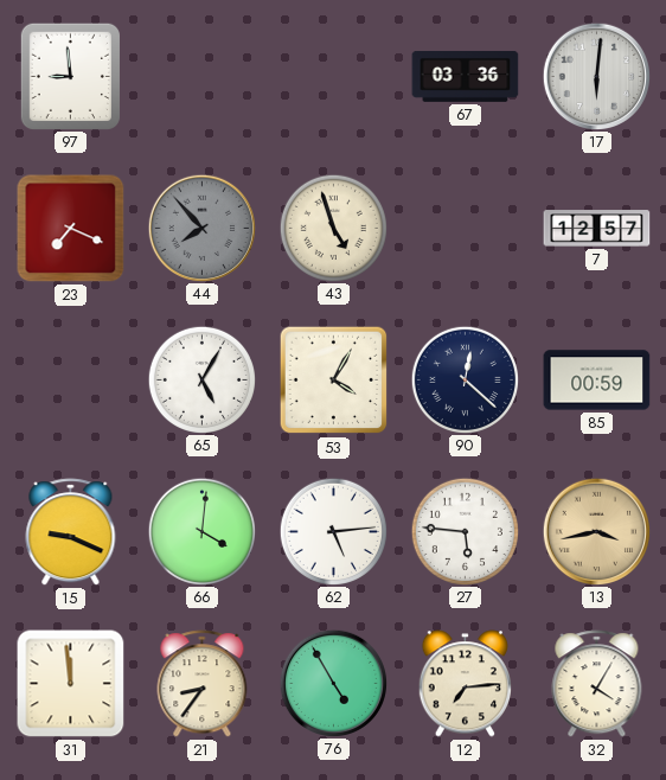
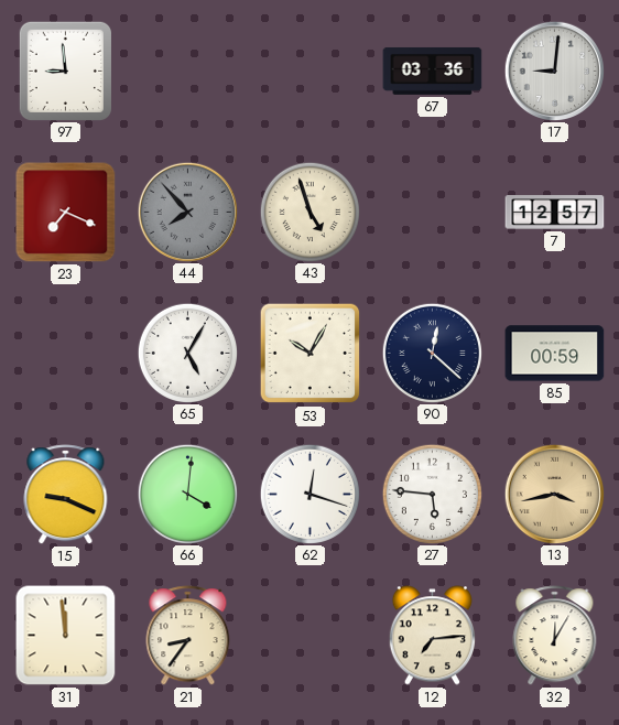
17: 6:01 -> 9:01 (554, 71)
53: 4:05 -> 10:05 (311, 354)
62: 5:14 -> 12:18 (309, 494)
76: 4:55 -> none (333, 683)
32: 4:05 -> 12:05 (555, 636)
